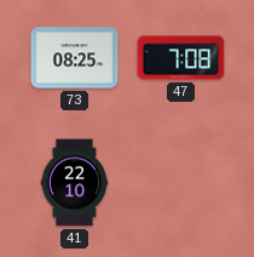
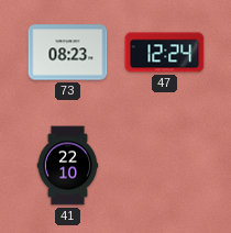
73: 08:25 -> 08:23 (68, 53)
47: 7:08 -> 12:24 (165, 53)
